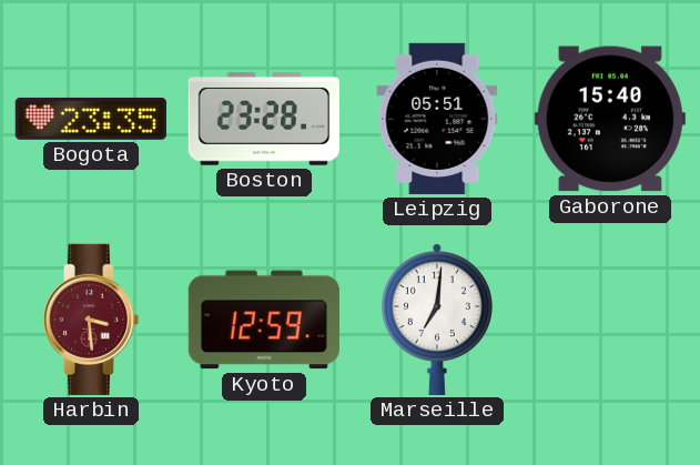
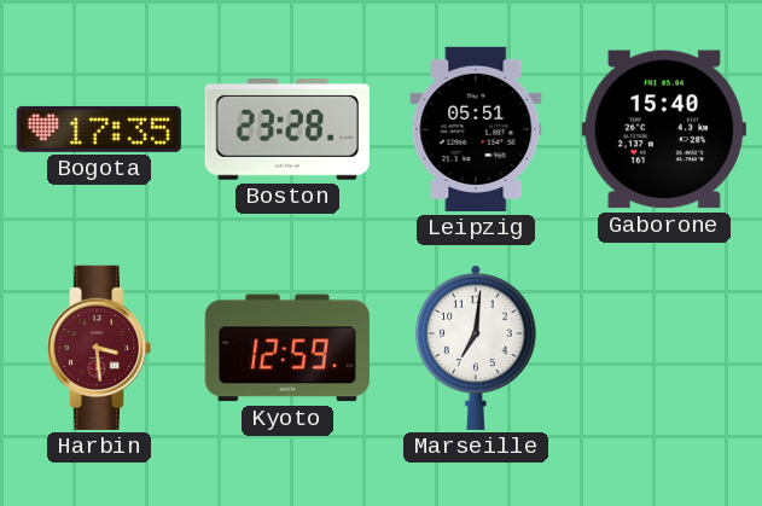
Bogota: 23:35 -> 17:35 (99, 129)
